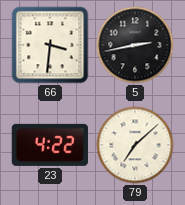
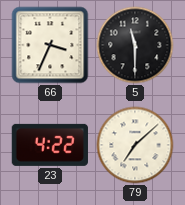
66: 3:31 -> 3:34 (50, 45)
5: 2:43 -> 11:30 (135, 45)
